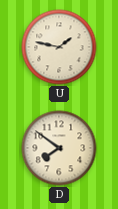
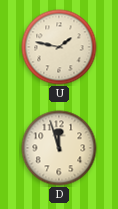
D: 7:51 -> 11:57 (59, 148)
